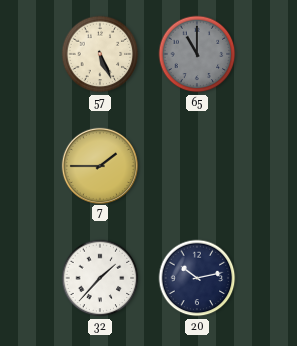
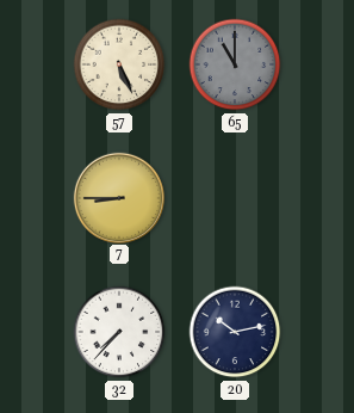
7: 1:45 -> 8:45 (118, 197)
32: 1:37 -> 7:37 (119, 332)
